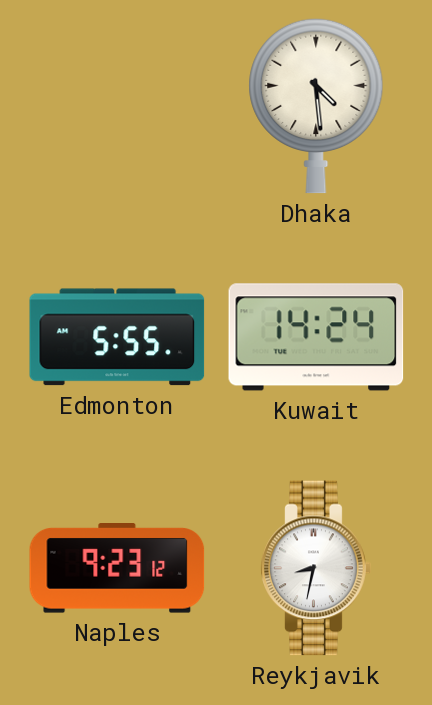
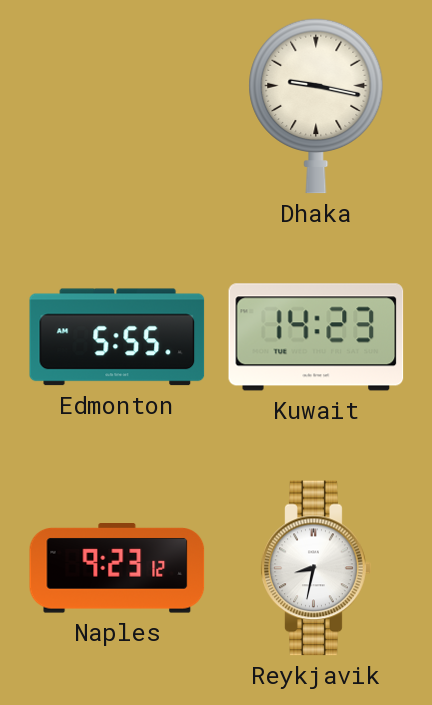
Dhaka: 4:29 -> 9:17 (316, 106)
Kuwait: 14:24 -> 14:23 (316, 337)
